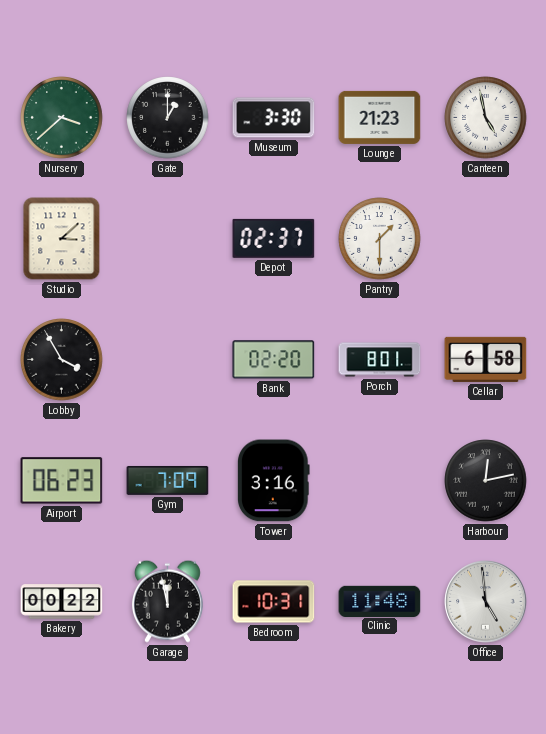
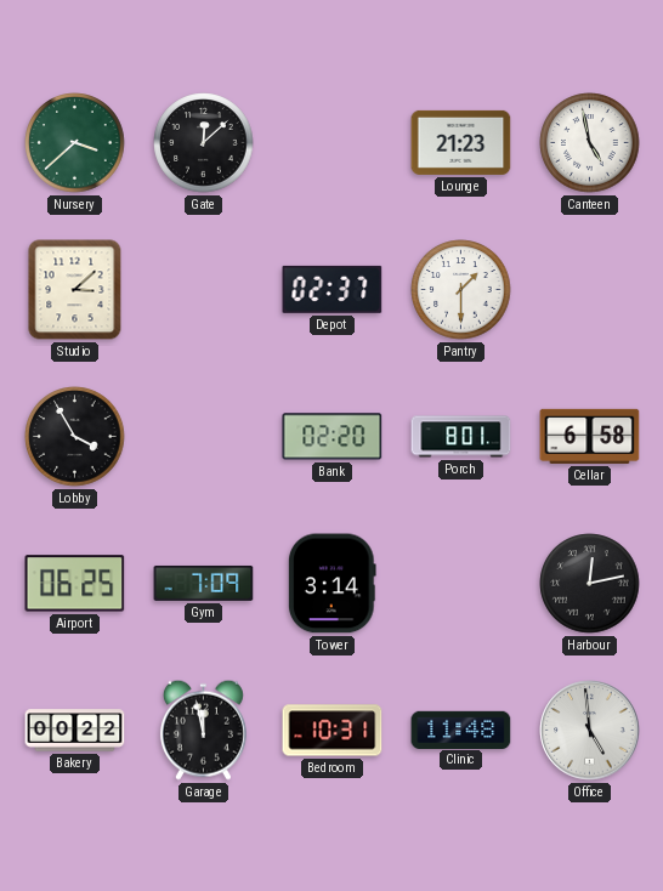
Gate: 1:00 -> 12:08 (204, 143)
Museum: 3:30 -> none (274, 118)
Airport: 06:23 -> 06:25 (75, 584)
Tower: 3:16 -> 3:14 (333, 584)
